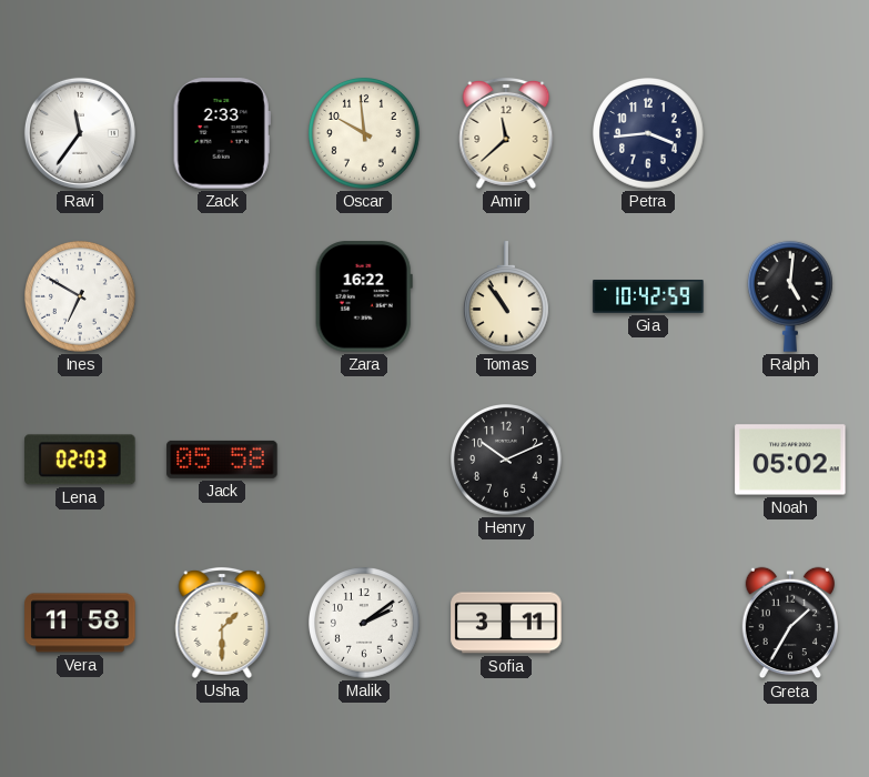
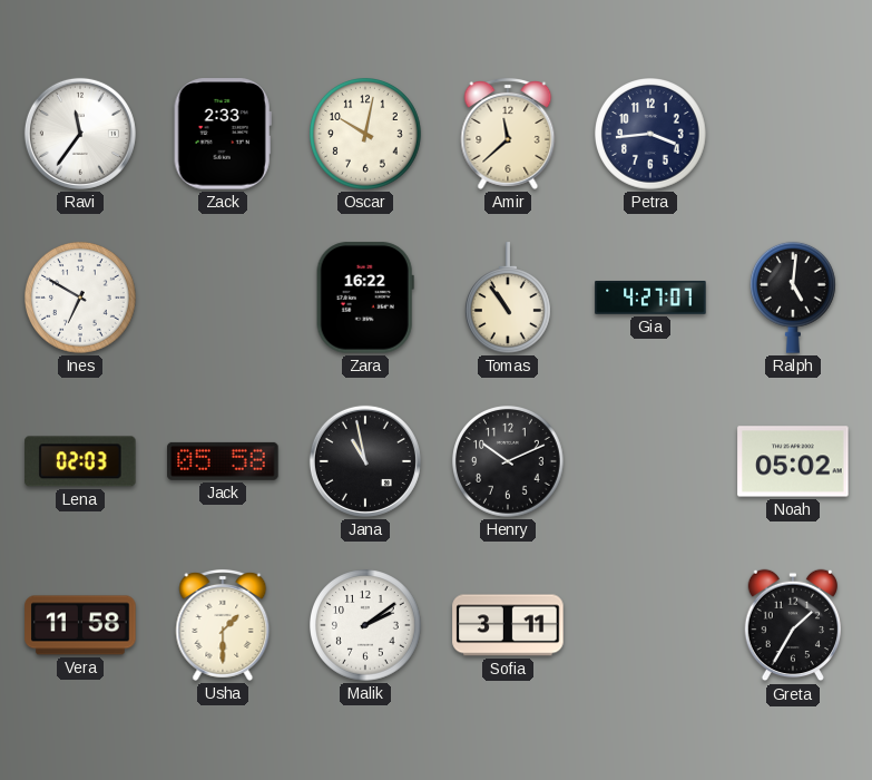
Oscar: 9:59 -> 10:02 (366, 135)
Gia: 10:42 -> 4:27 (650, 299)
Jana: none -> 10:58 (365, 461)
